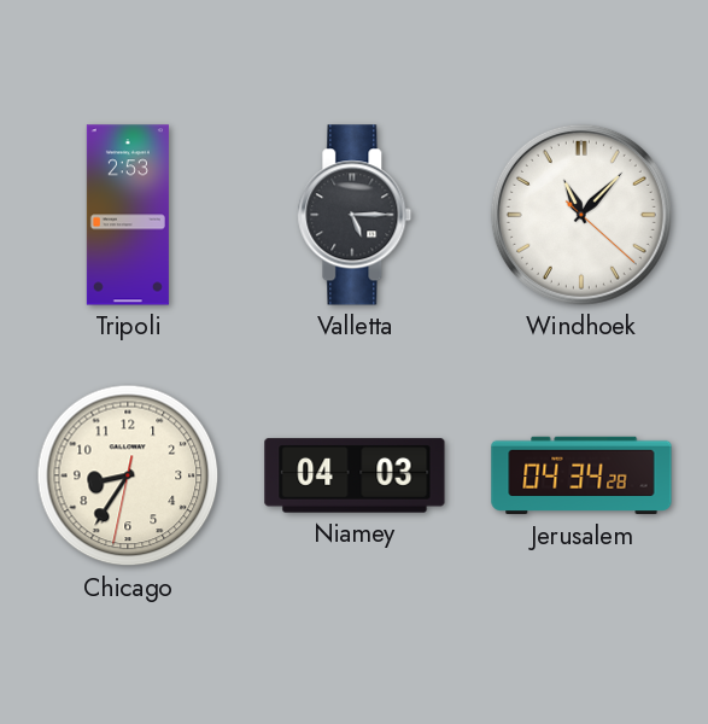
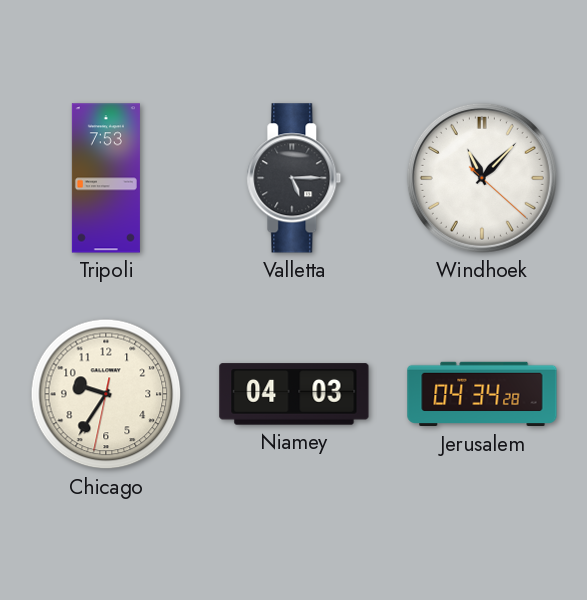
Tripoli: 2:53 -> 7:53 (106, 178)
Chicago: 8:35 -> 9:35 (106, 394)
